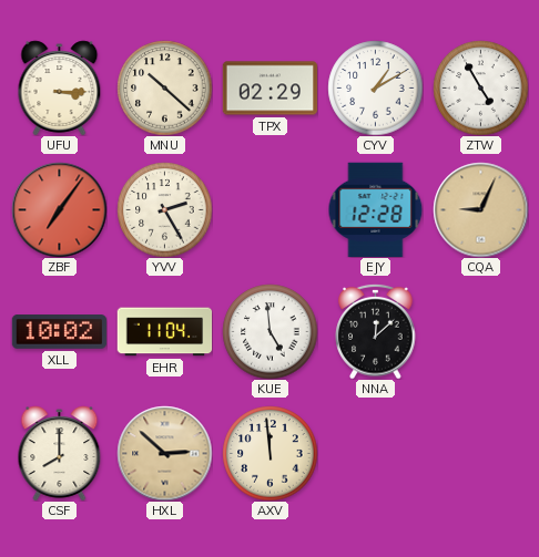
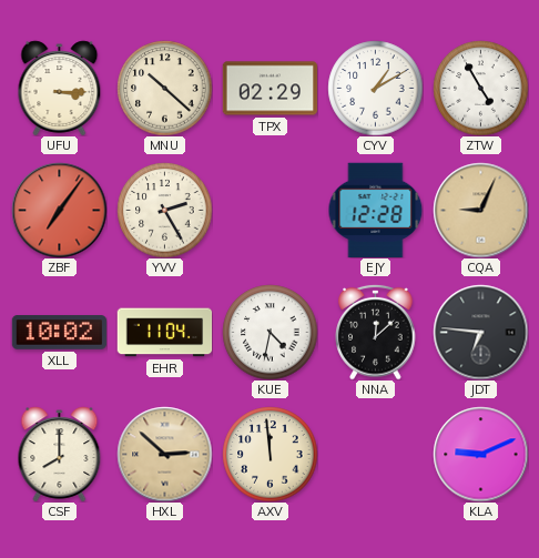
KUE: 4:59 -> 4:32 (269, 332)
JDT: none -> 6:46 (480, 332)
KLA: none -> 9:11 (480, 454)
